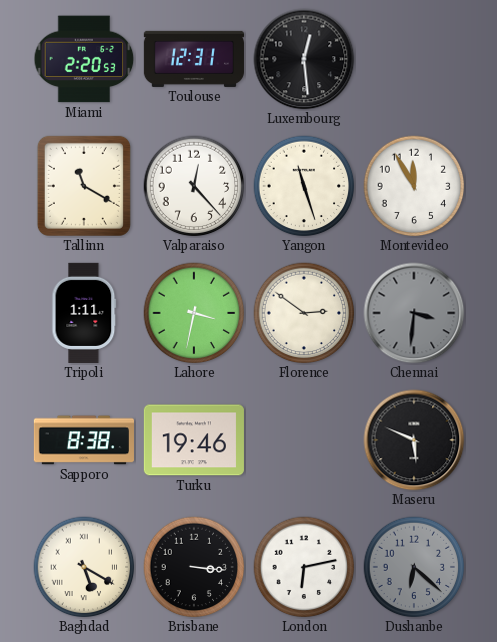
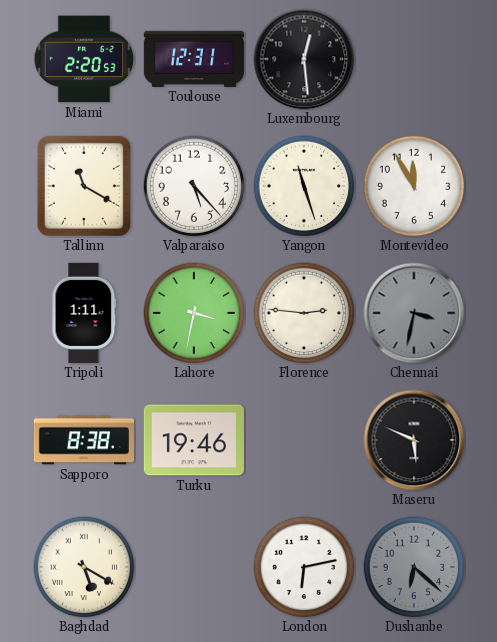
Valparaiso: 12:23 -> 5:23 (194, 186)
Florence: 2:51 -> 2:46 (304, 313)
Chennai: 3:31 -> 3:32 (414, 313)
Brisbane: 3:16 -> none (194, 567)
